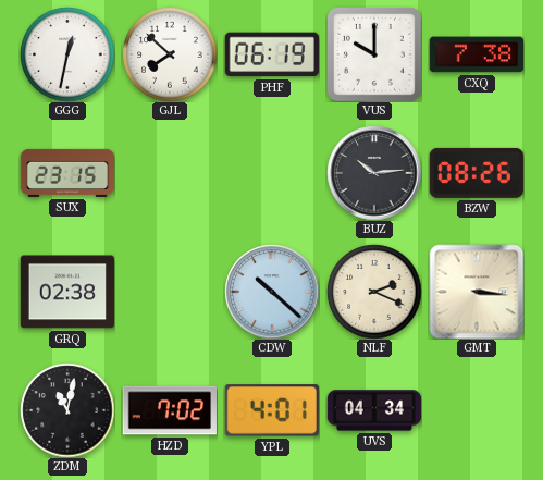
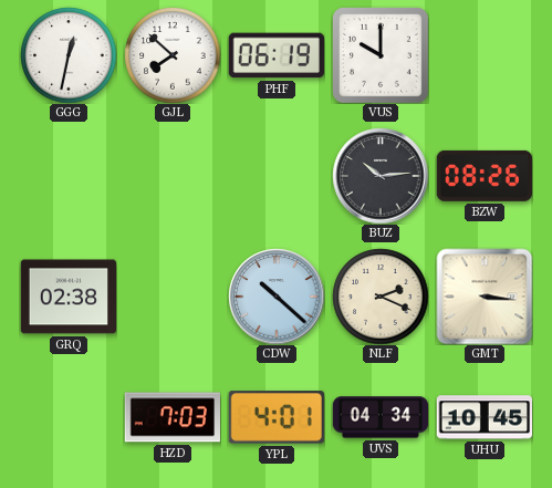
CXQ: 7:38 -> none (476, 54)
SUX: 23:15 -> none (67, 173)
ZDM: 11:02 -> none (67, 410)
HZD: 7:02 -> 7:03 (171, 417)
UHU: none -> 10:45 (483, 417)
